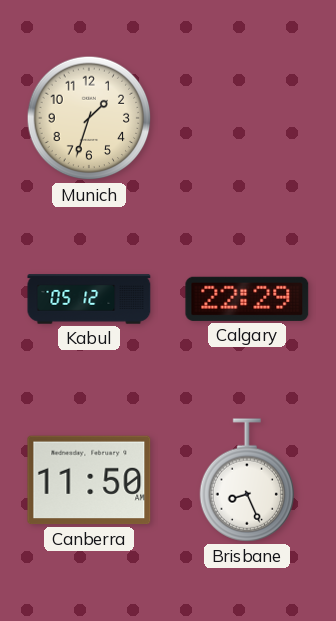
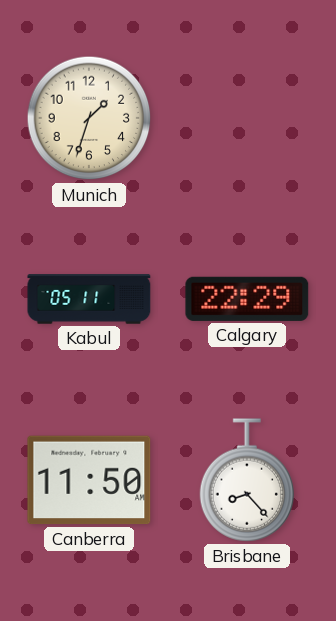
Kabul: 05:12 -> 05:11 (89, 299)
Brisbane: 8:26 -> 8:23 (247, 480)
